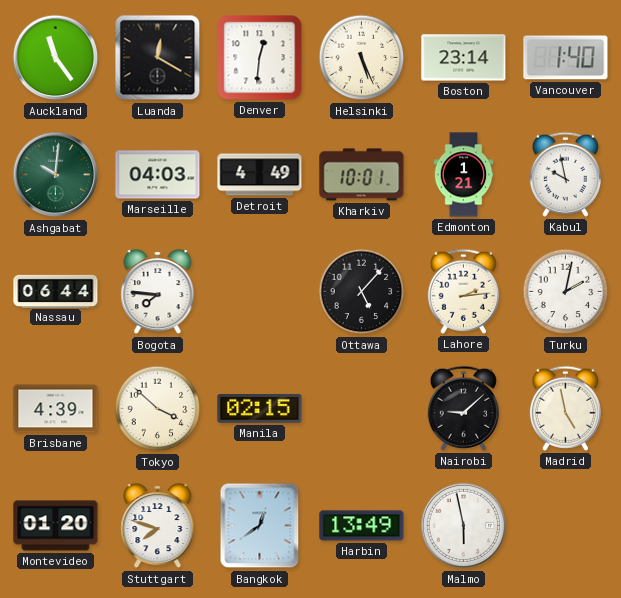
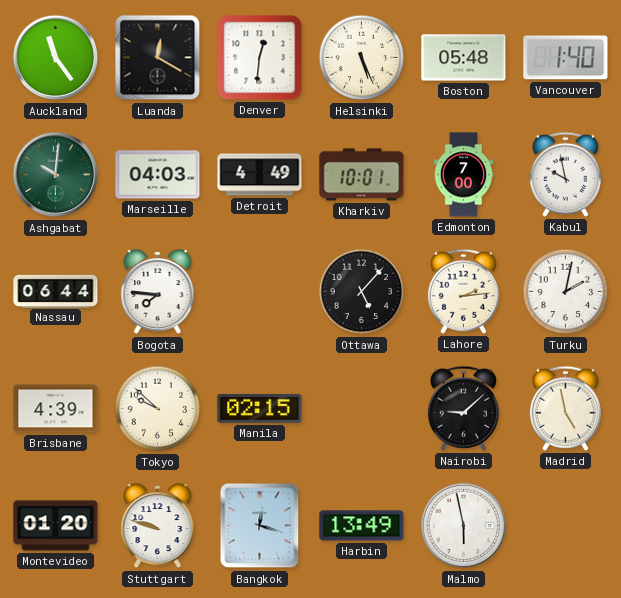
Boston: 23:14 -> 05:48 (464, 58)
Edmonton: 1:21 -> 7:00 (464, 175)
Tokyo: 3:52 -> 9:52 (158, 409)
Stuttgart: 7:48 -> 9:48 (158, 526)
Bangkok: 12:39 -> 12:18 (260, 526)
